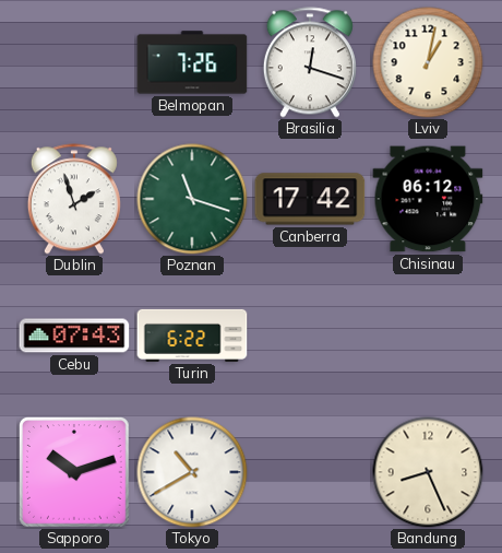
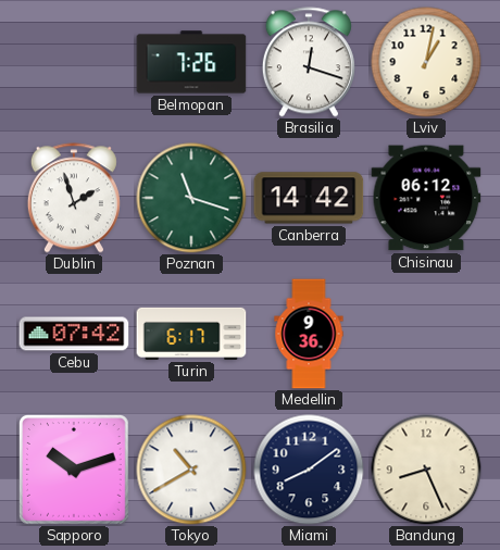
Canberra: 17:42 -> 14:42 (309, 198)
Cebu: 07:43 -> 07:42 (74, 334)
Turin: 6:22 -> 6:17 (191, 334)
Medellin: none -> 9:36 (309, 334)
Miami: none -> 8:09 (309, 470)
